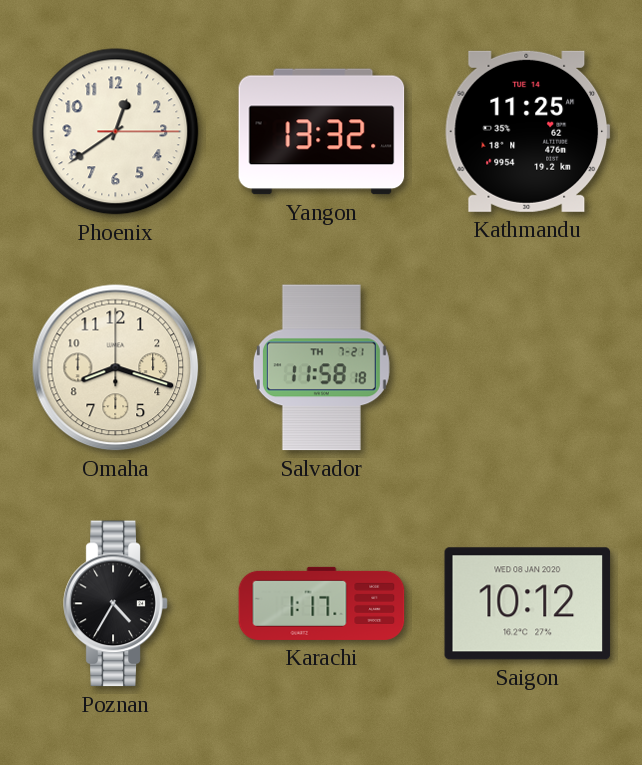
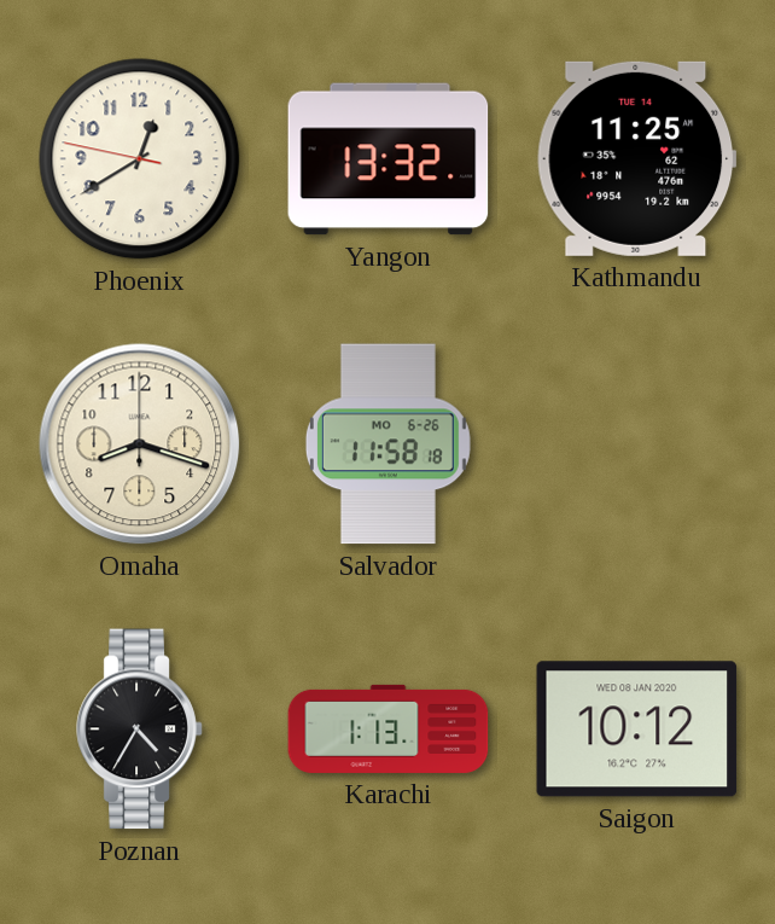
Phoenix: 12:39:15 -> 12:39:47 (140, 159)
Salvador date: TH 7-21 -> MO 6-26 (387, 444)
Karachi: 1:17 -> 1:13 (389, 728)
